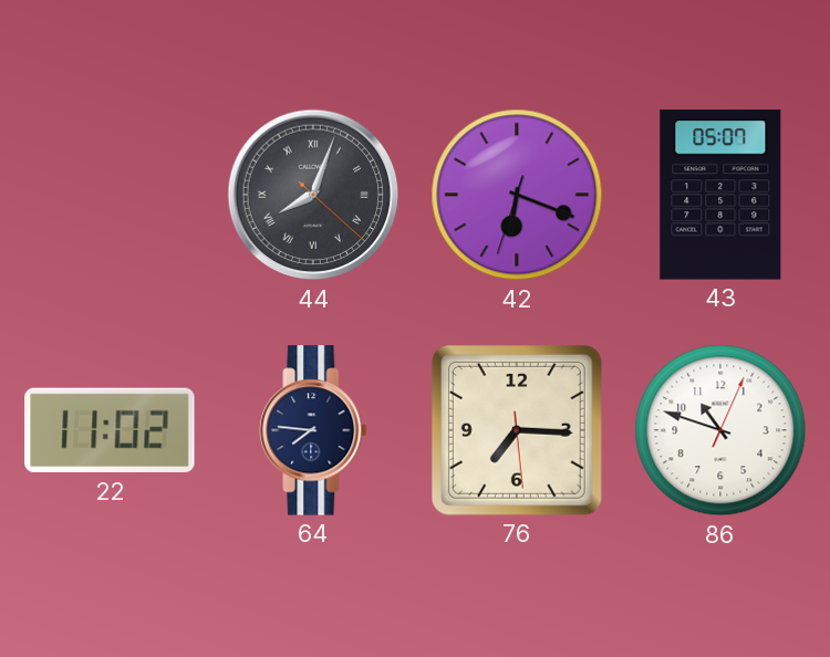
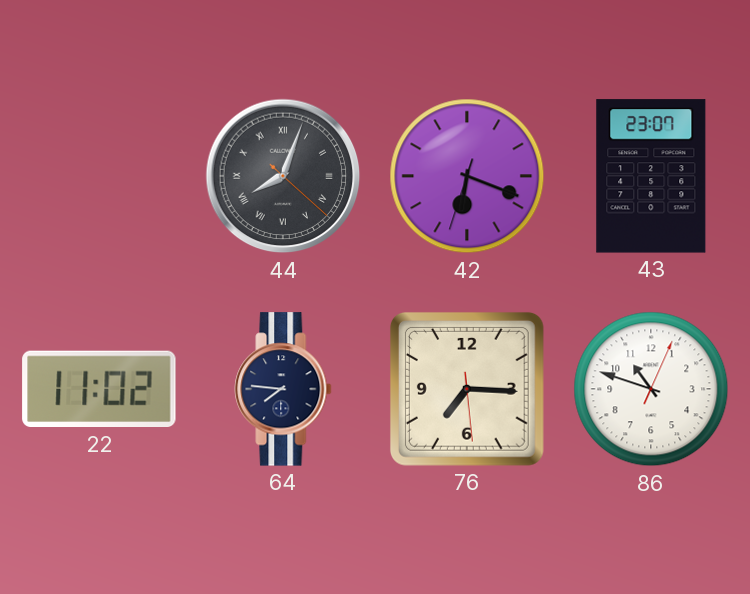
43: 05:07 -> 23:07 (651, 176)
